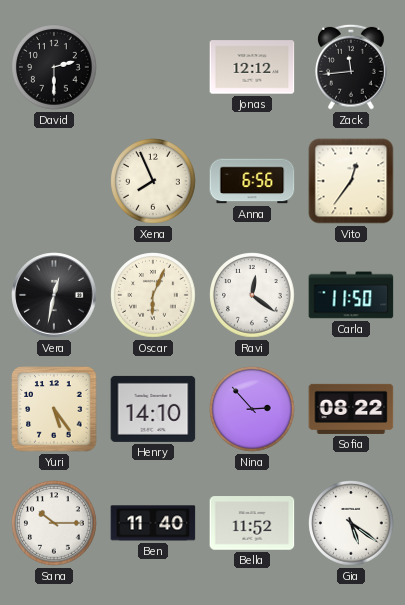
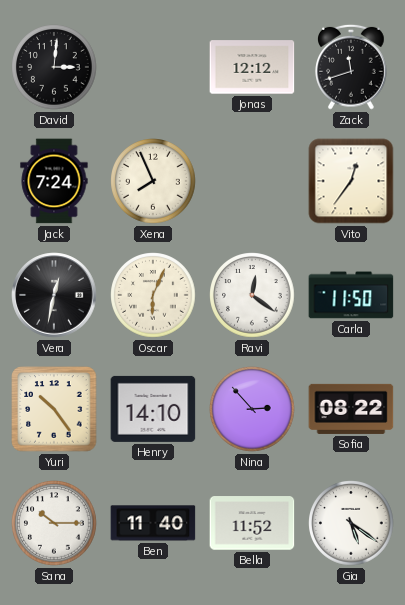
David: 2:30 -> 3:01 (54, 67)
Zack: 11:44 -> 11:42 (351, 67)
Jack: none -> 7:24 (54, 181)
Anna: 6:56 -> none (252, 181)
Yuri: 5:24 -> 10:24 (54, 409)
